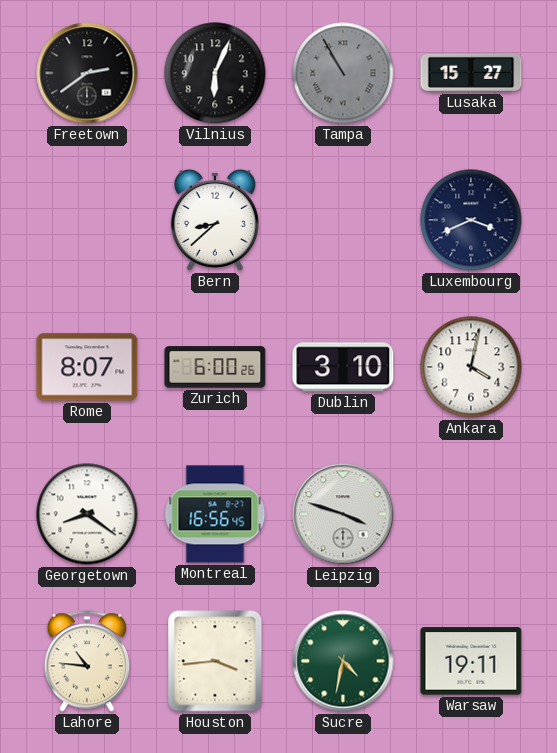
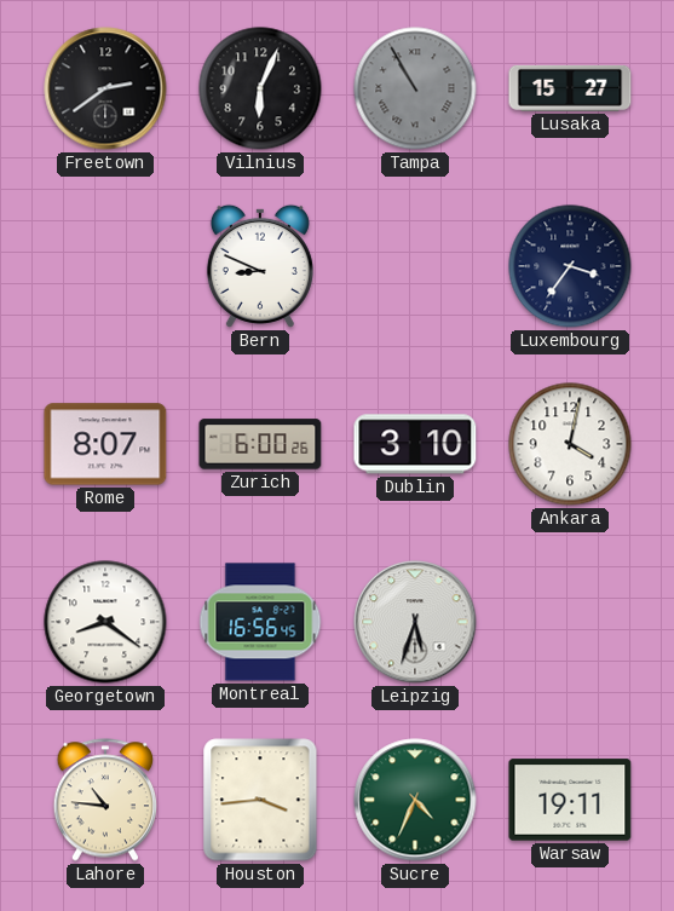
Bern: 8:38 -> 8:49 (260, 266)
Luxembourg: 3:41 -> 3:36 (570, 266)
Leipzig: 3:48 -> 5:33 (415, 622)
Sucre: 4:32 -> 4:34 (415, 800)
